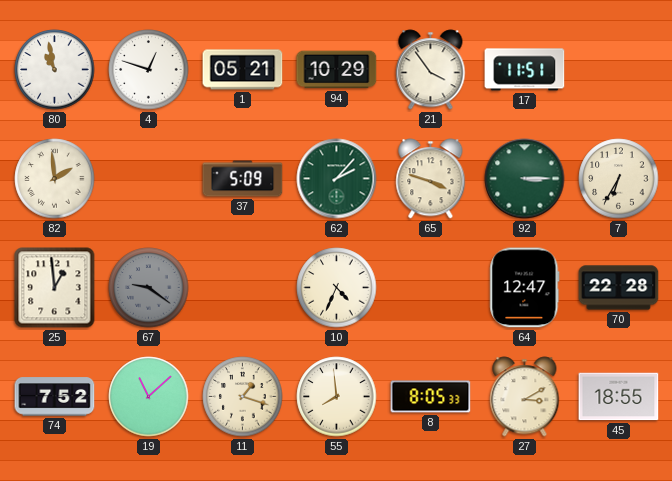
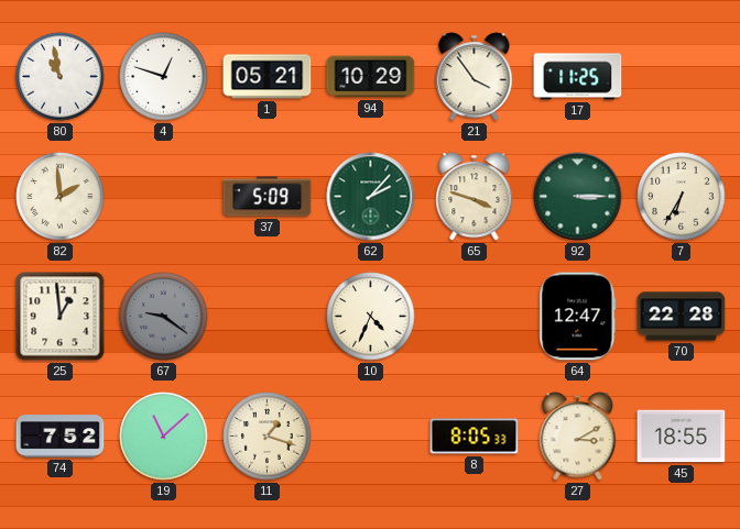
17: 11:51 -> 11:25 (578, 77)
55: 7:59 -> none (337, 397)
